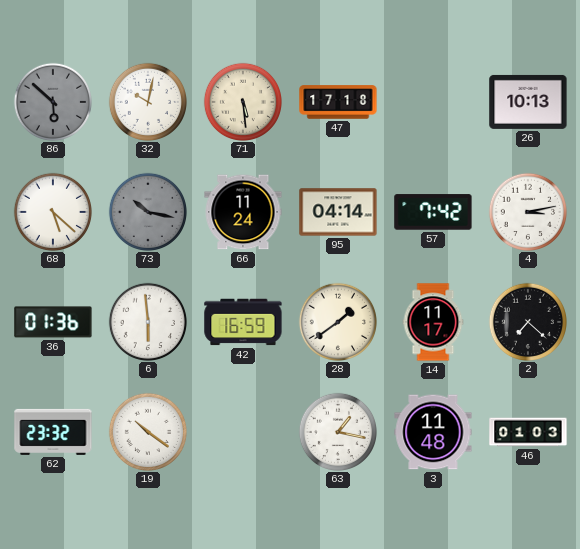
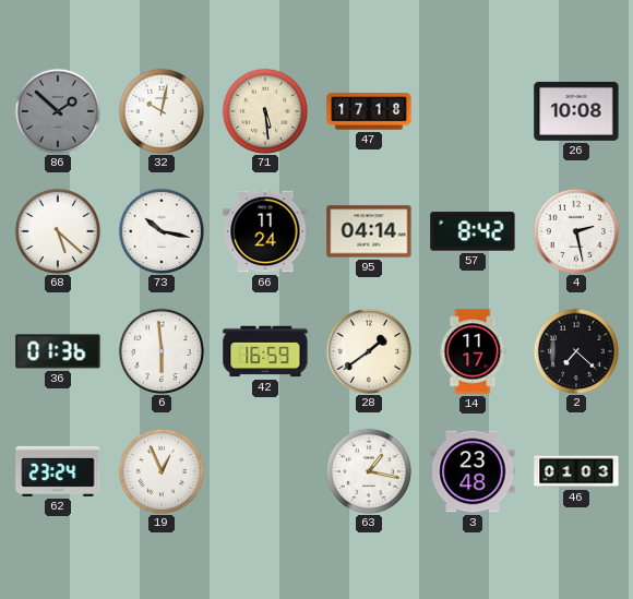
86: 5:52 -> 1:52 (57, 110)
26: 10:13 -> 10:08 (576, 111)
73 dial: grey -> white (160, 230)
57: 7:42 -> 8:42 (473, 231)
4: 3:13 -> 2:28 (575, 230)
62: 23:32 -> 23:24 (58, 471)
19: 10:21 -> 12:56 (160, 470)
3: 11:48 -> 23:48 (473, 471)
